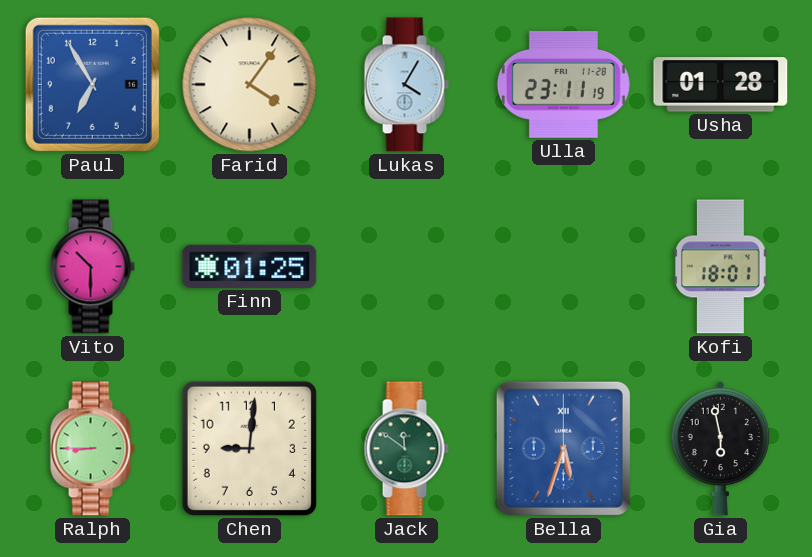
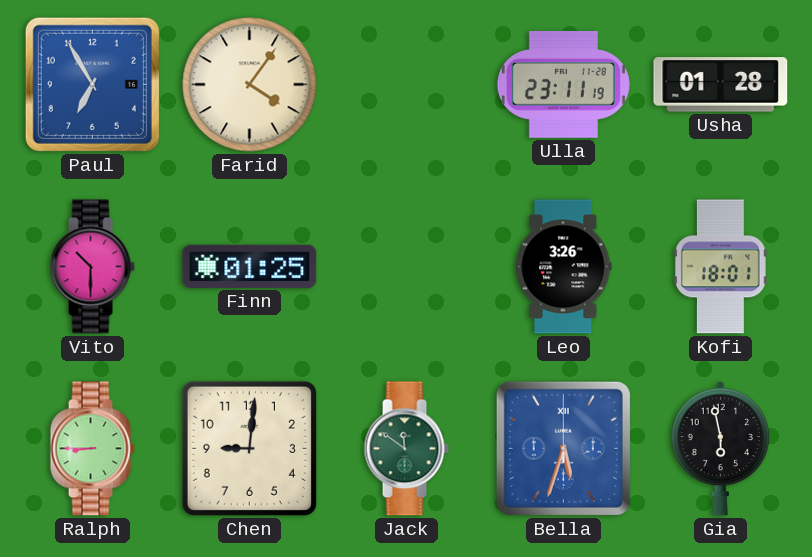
Lukas: 4:05 -> none (406, 85)
Leo: none -> 3:26 (564, 267)
